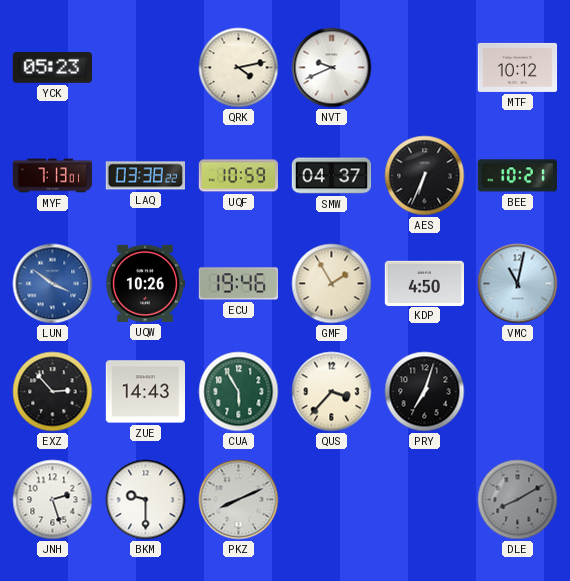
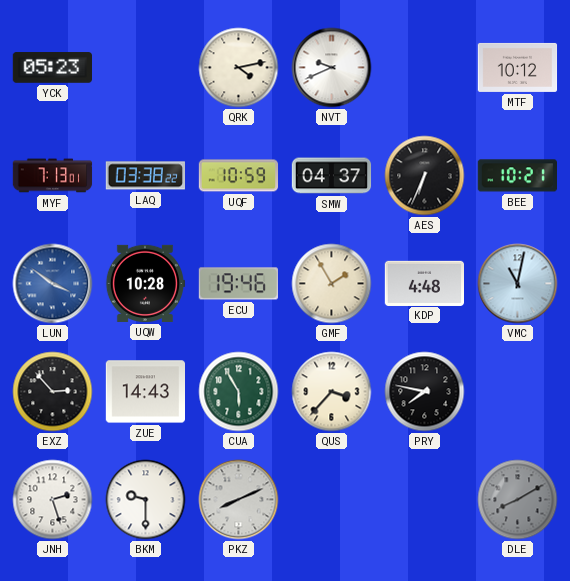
UQW: 10:26 -> 10:28 (144, 283)
KDP: 4:50 -> 4:48 (424, 283)
PRY: 7:03 -> 7:47 (425, 392)
